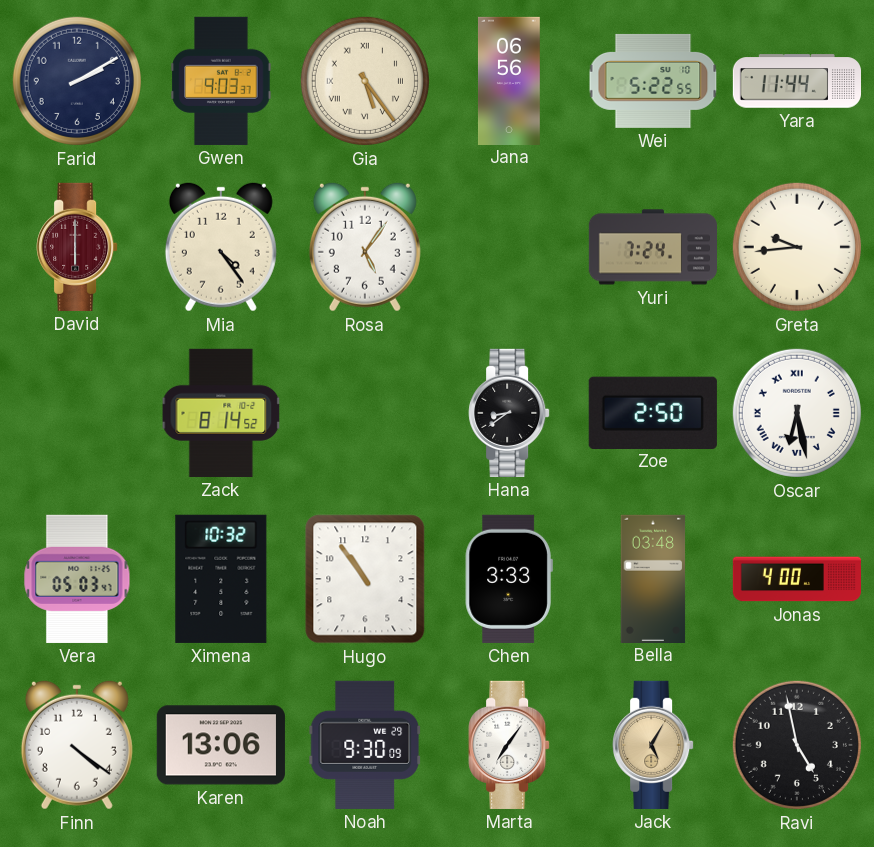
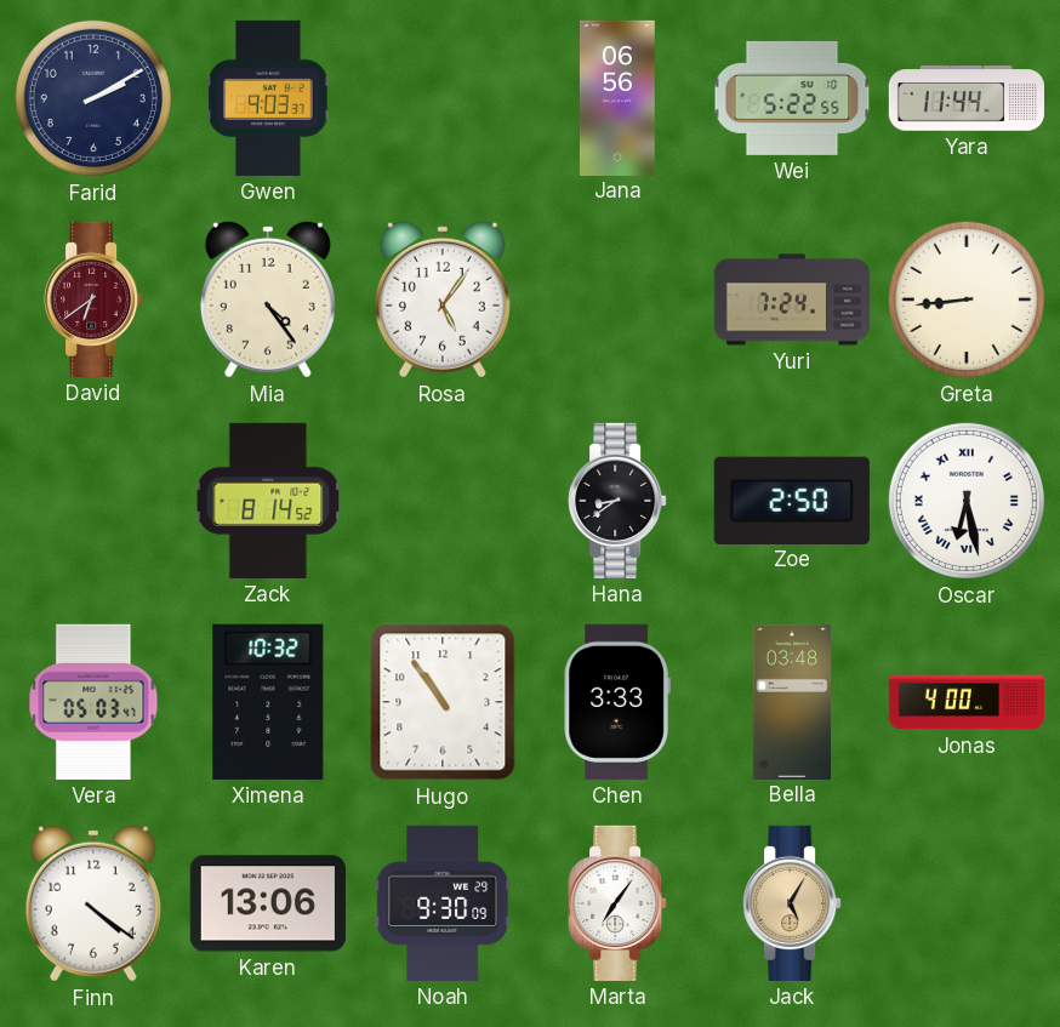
Gia: 5:24 -> none (365, 81)
David: 6:00 -> 6:39 (93, 299)
Greta: 9:44 -> 8:44 (967, 299)
Ravi: 4:58 -> none (797, 745)
